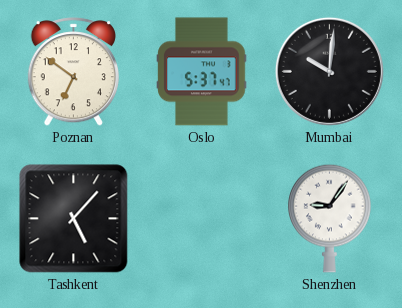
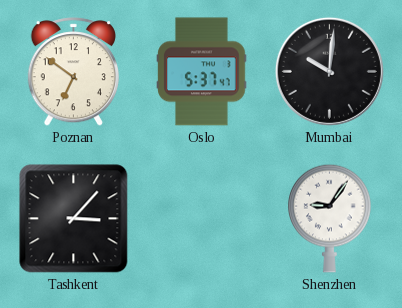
Tashkent: 5:07 -> 3:07 (74, 219)
